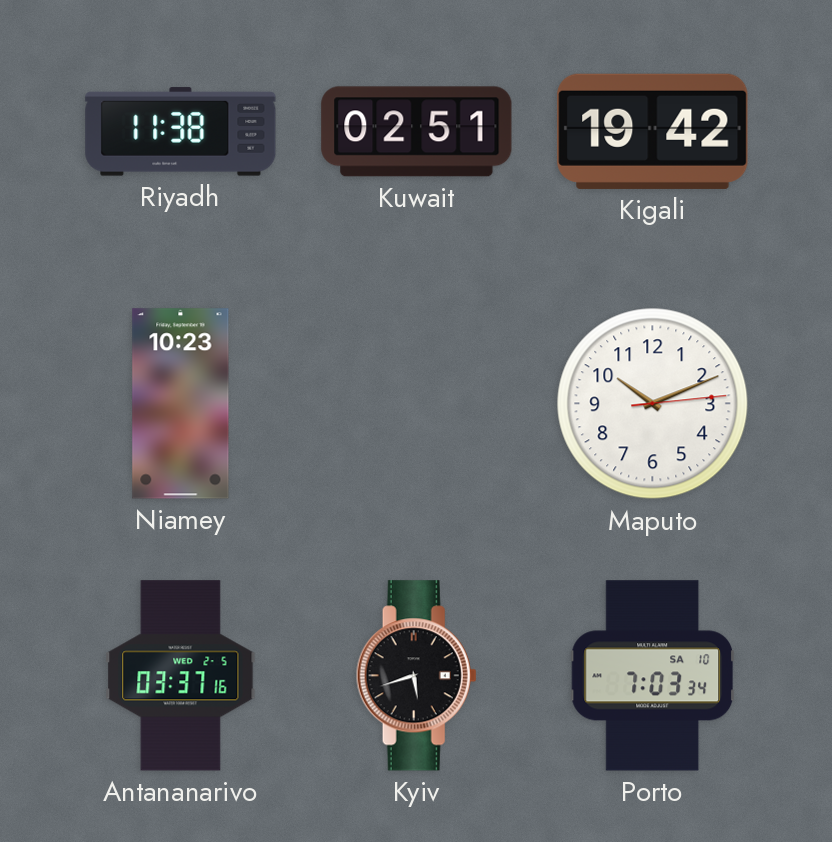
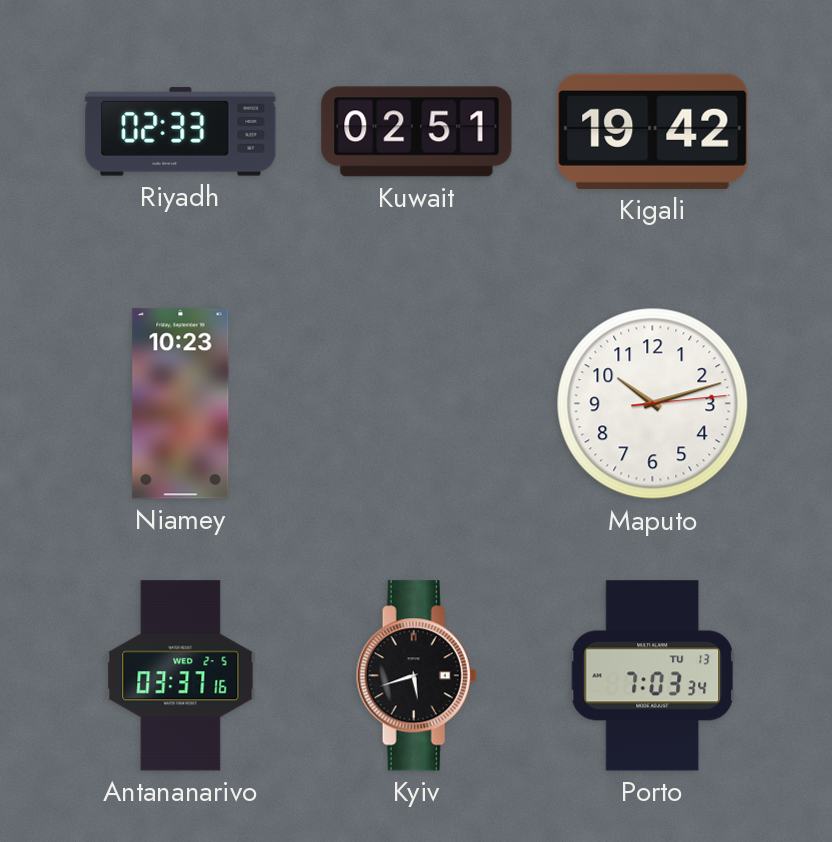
Riyadh: 11:38 -> 02:33 (181, 132)
Maputo: 10:11 -> 10:12 (653, 404)
Porto date: SA 10 -> TU 13 (653, 676)
